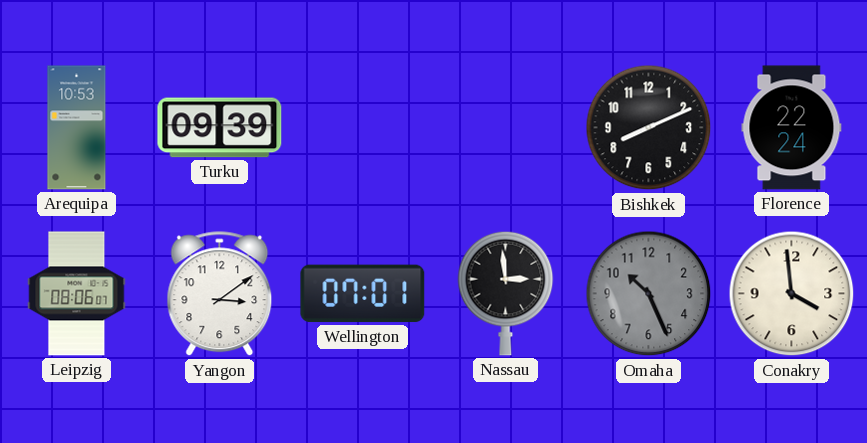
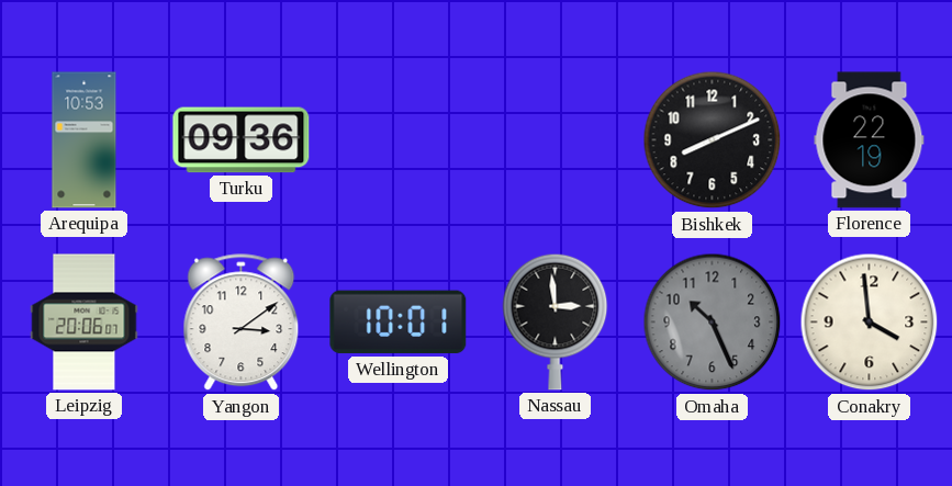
Turku: 09:39 -> 09:36 (242, 140)
Florence: 22:24 -> 22:19 (870, 140)
Leipzig: 08:06 -> 20:06 (85, 323)
Wellington: 07:01 -> 10:01 (399, 323)
